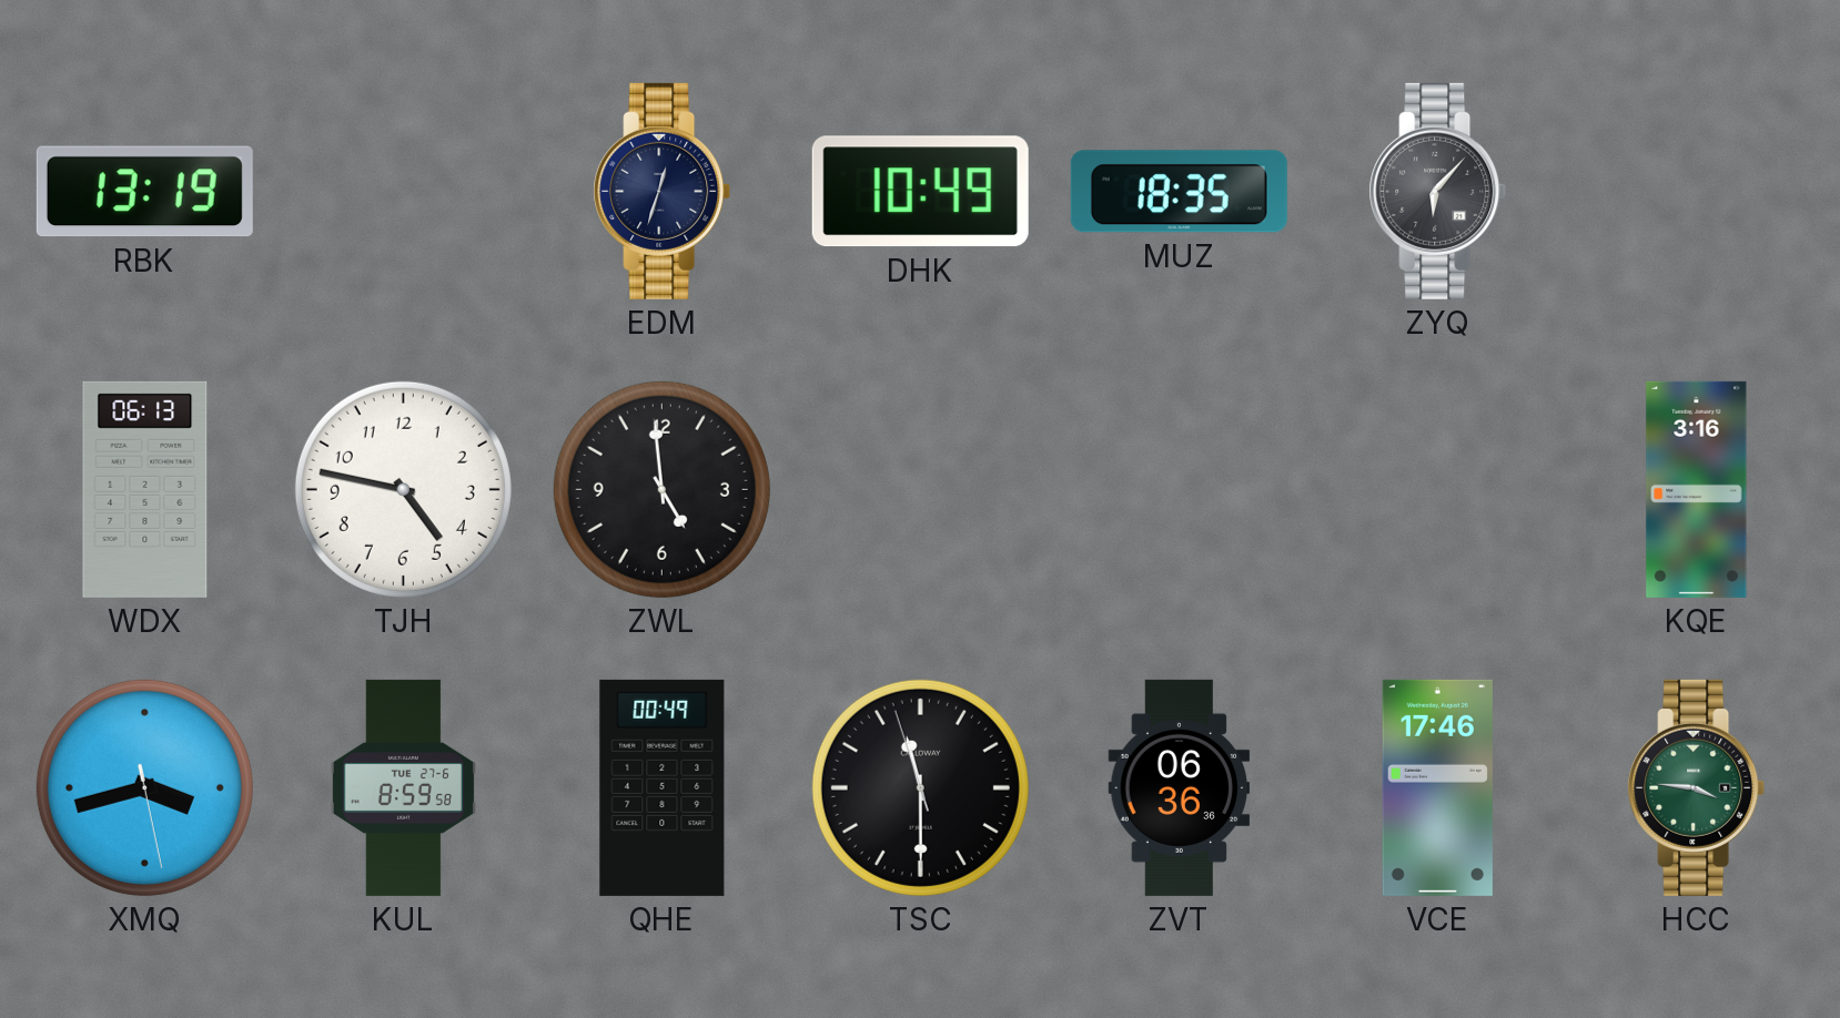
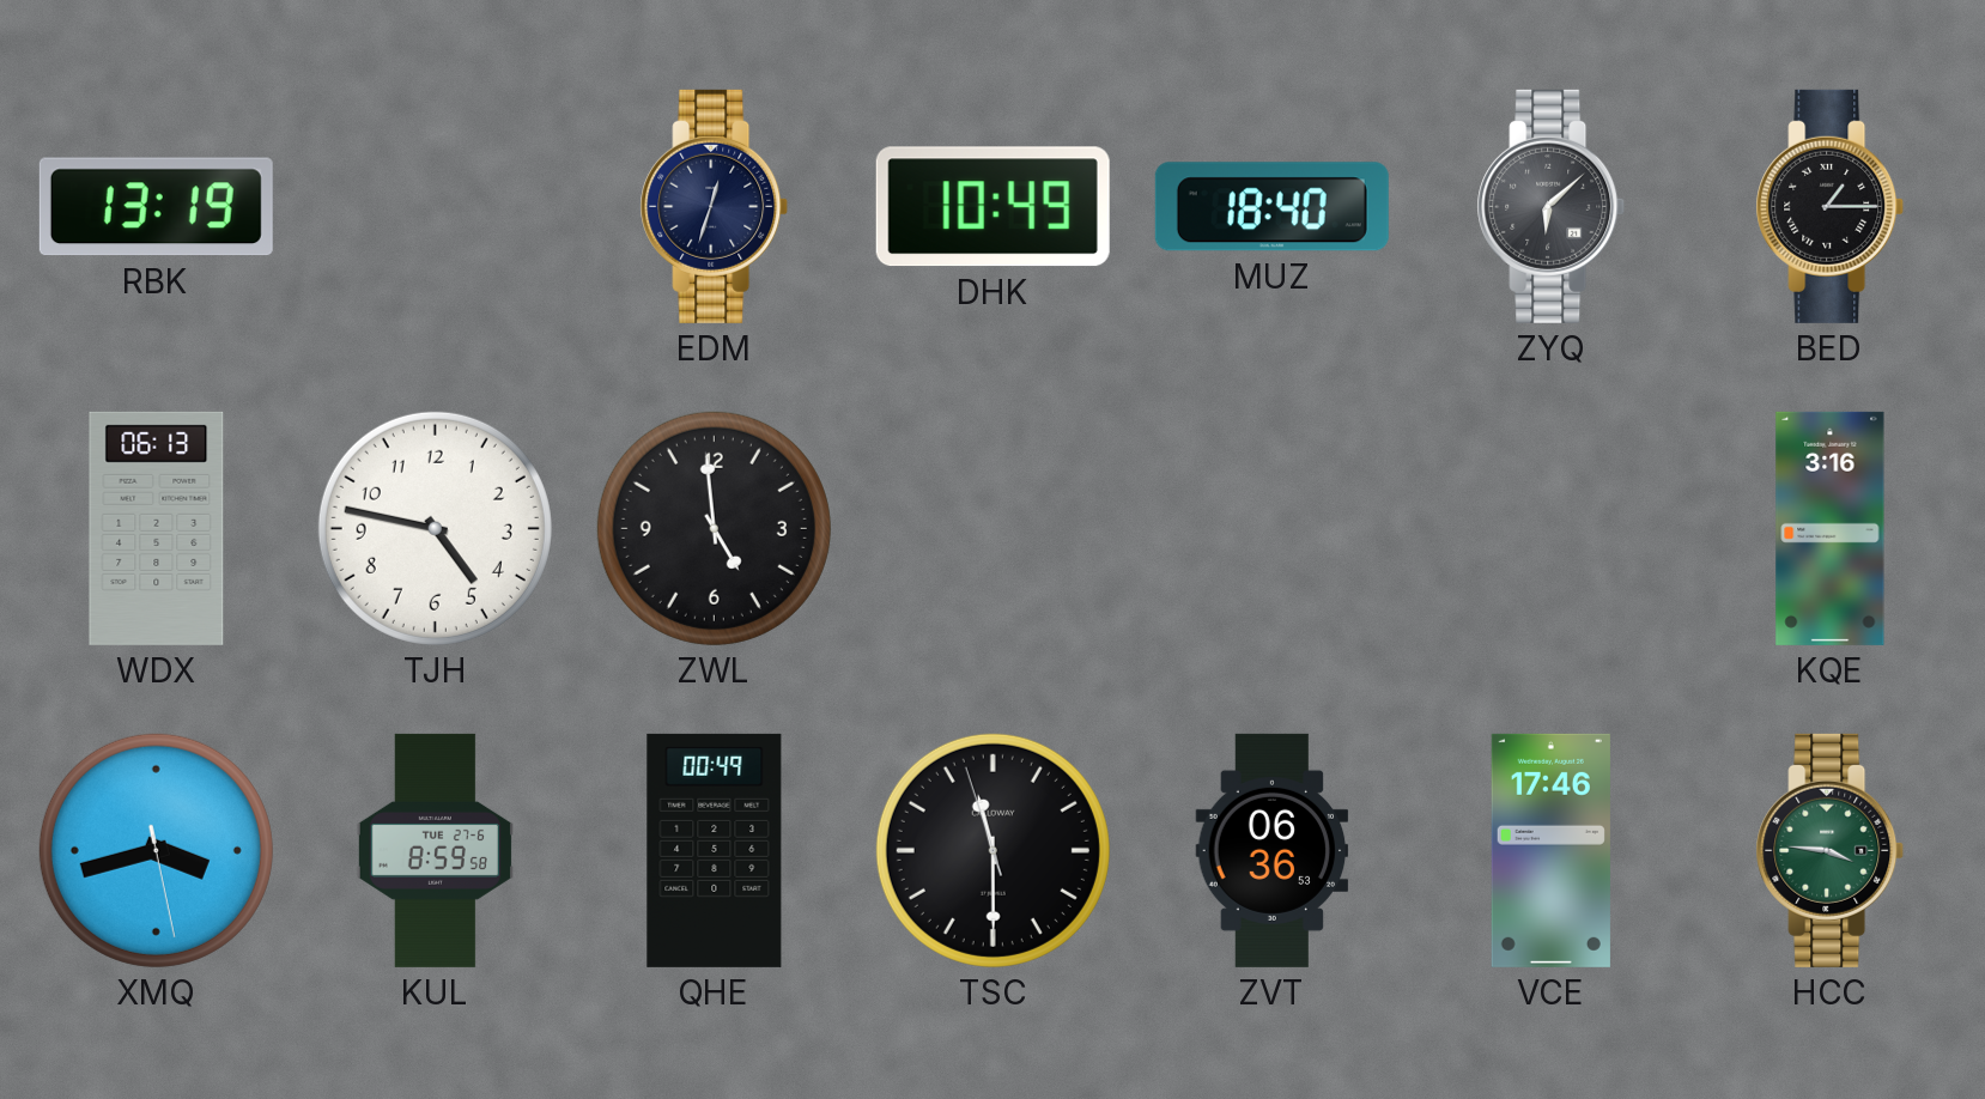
MUZ: 18:35 -> 18:40 (1271, 207)
ZYQ: 6:07 -> 6:08 (1552, 206)
BED: none -> 1:15 (1831, 206)
ZVT: 06:36:36 -> 06:36:53 (1273, 850)
